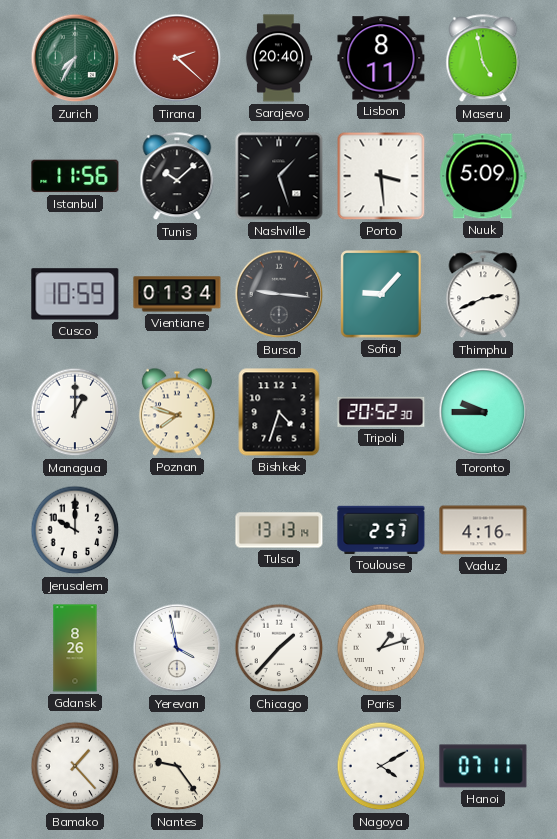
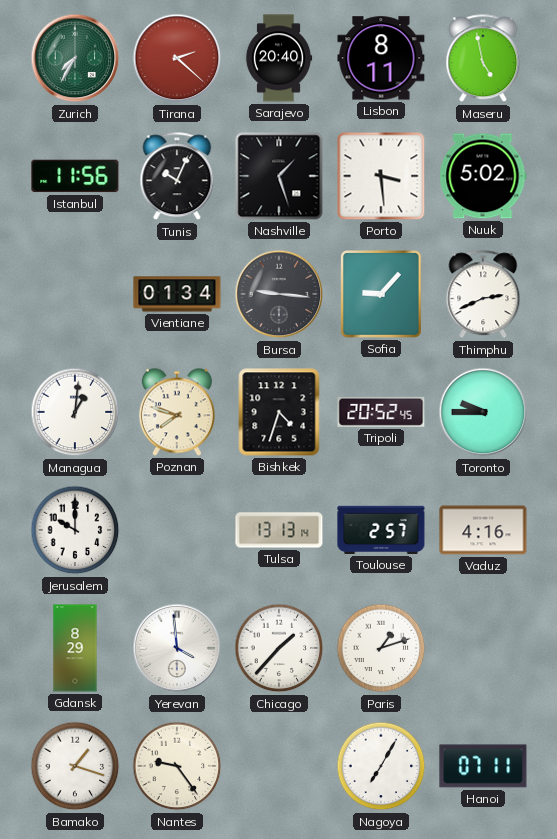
Tunis: 10:08 -> 10:04 (177, 177)
Nuuk: 5:09 -> 5:02 (483, 176)
Cusco: 10:59 -> none (75, 294)
Managua: 1:00 -> 1:01 (75, 412)
Tripoli: 20:52:30 -> 20:52:45 (381, 412)
Gdansk: 8:26 -> 8:29 (75, 648)
Yerevan: 3:58 -> 3:59 (177, 648)
Bamako: 1:23 -> 1:18 (75, 766)
Nagoya: 4:10 -> 7:05 (381, 766)
